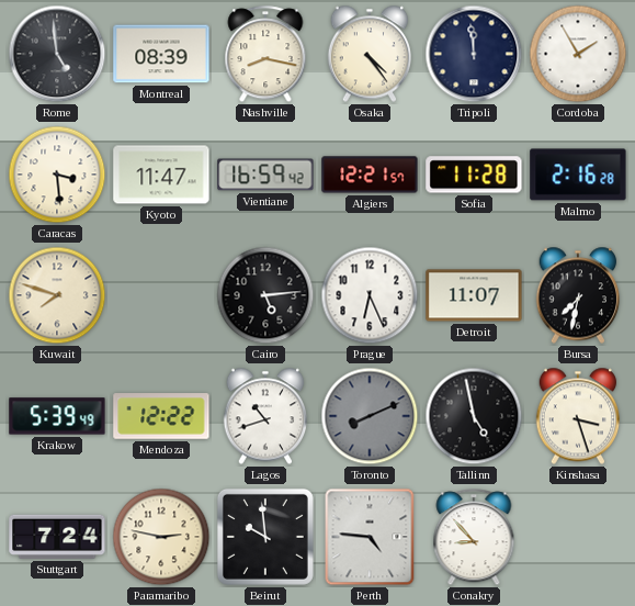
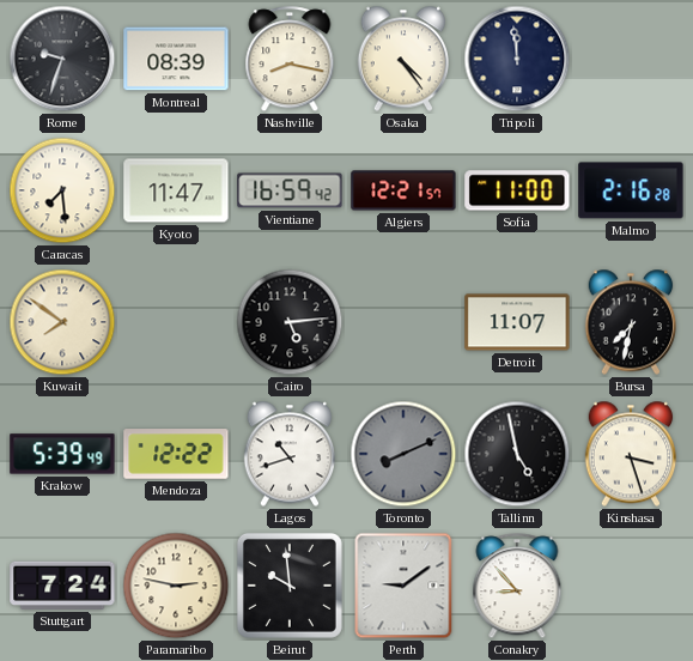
Rome: 4:59 -> 9:33 (62, 59)
Cordoba: 1:55 -> none (578, 54)
Caracas: 3:29 -> 7:29 (62, 190)
Sofia: 11:28 -> 11:00 (517, 190)
Kuwait: 7:48 -> 7:51 (62, 322)
Prague: 6:26 -> none (370, 295)
Perth: 4:46 -> 9:09 (403, 586)
